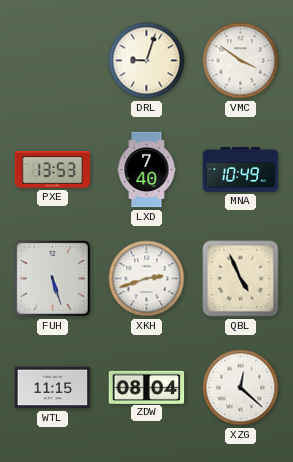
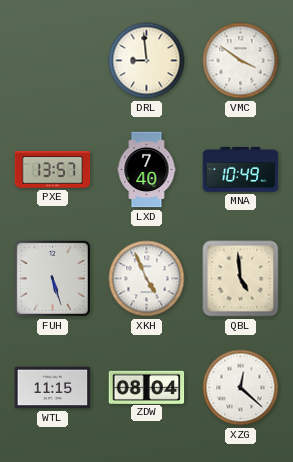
DRL: 9:03 -> 8:59 (147, 61)
PXE: 13:53 -> 13:57 (53, 170)
XKH: 2:42 -> 4:56 (147, 279)
QBL: 4:56 -> 4:59 (241, 279)
